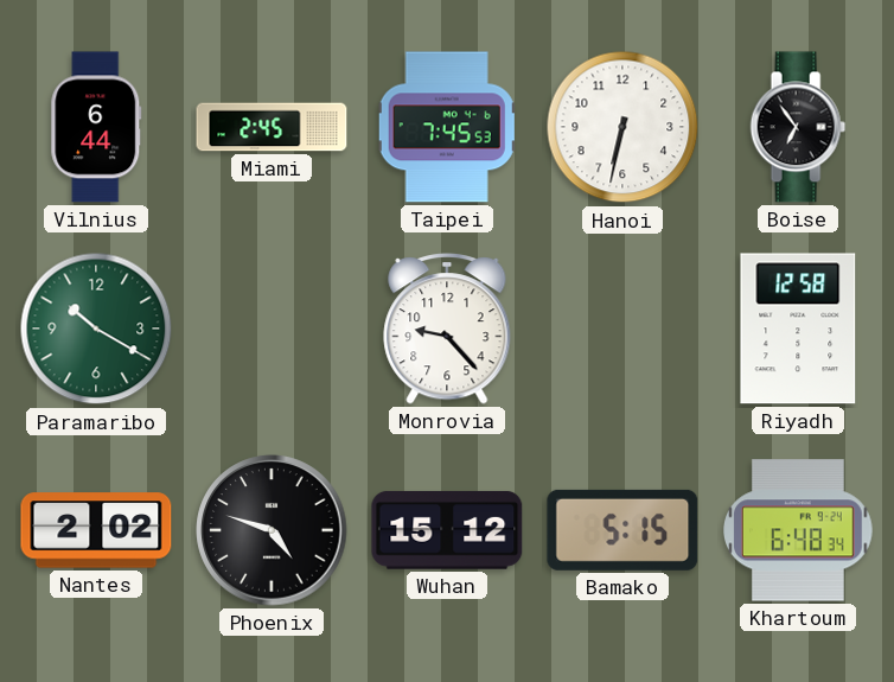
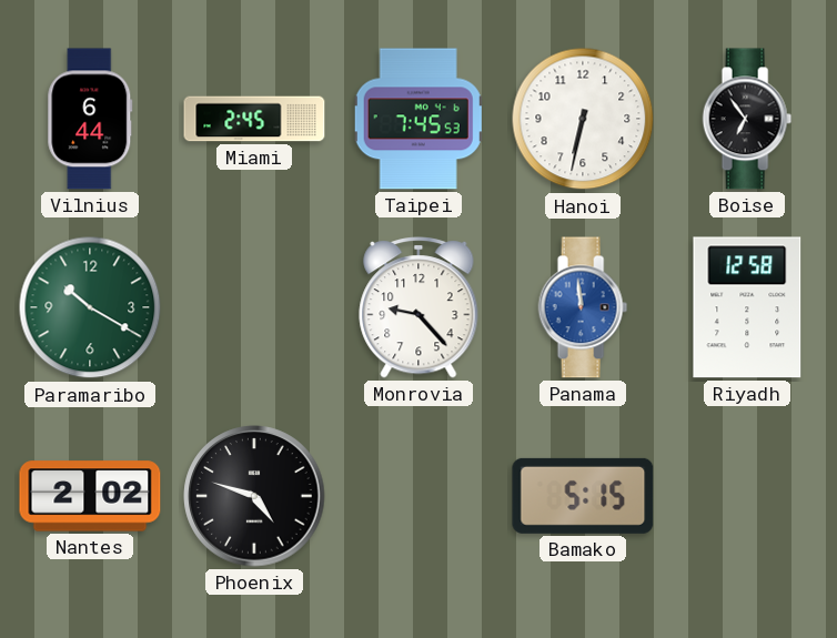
Panama: none -> 11:59 (583, 307)
Wuhan: 15:12 -> none (447, 530)
Khartoum: 6:48 -> none (799, 530)
